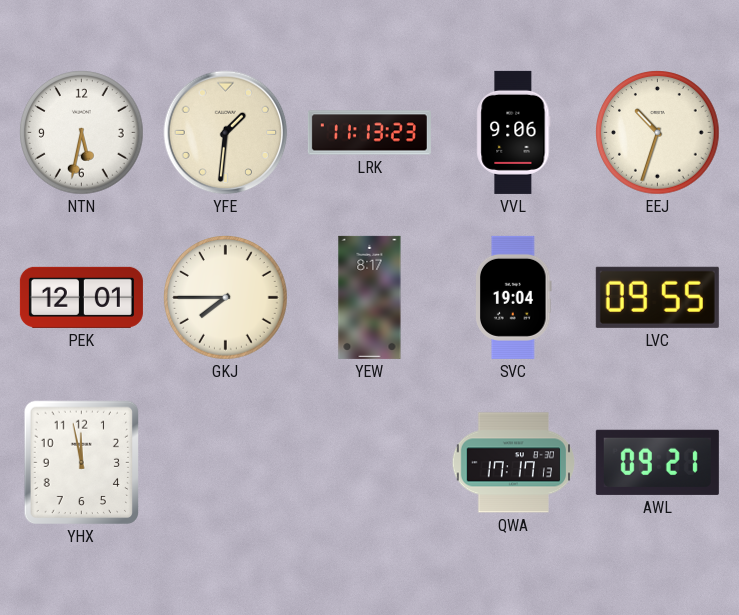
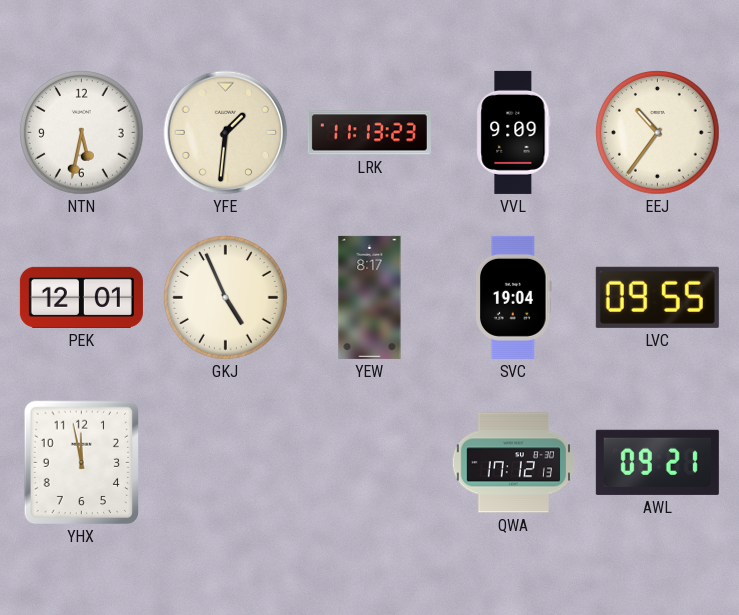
VVL: 9:06 -> 9:09 (514, 132)
EEJ: 10:33 -> 10:36 (658, 133)
GKJ: 7:45 -> 4:56 (226, 298)
QWA: 17:17 -> 17:12 (513, 463)
